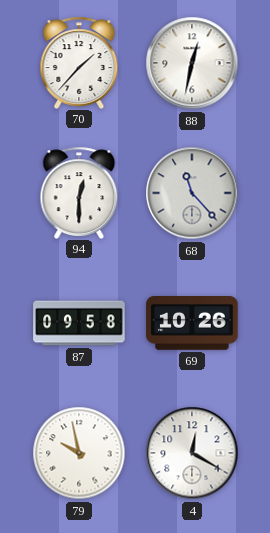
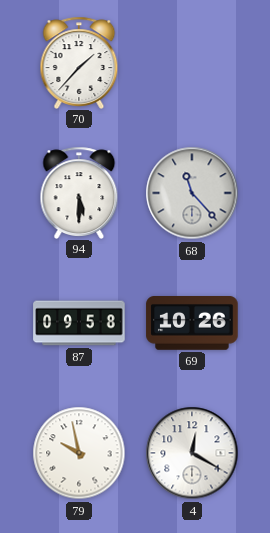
88: 12:32 -> none (192, 63)
94: 12:30 -> 5:30 (79, 192)
